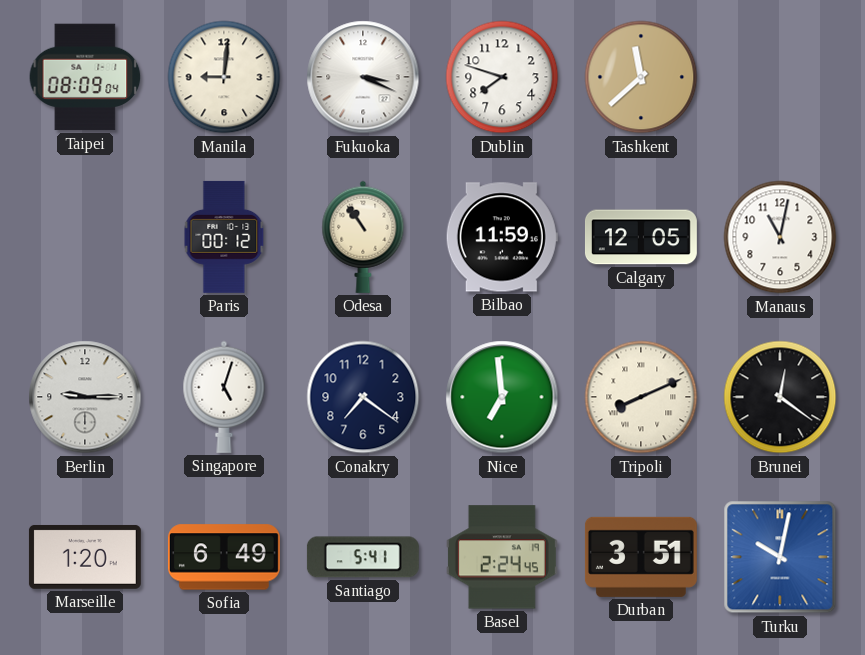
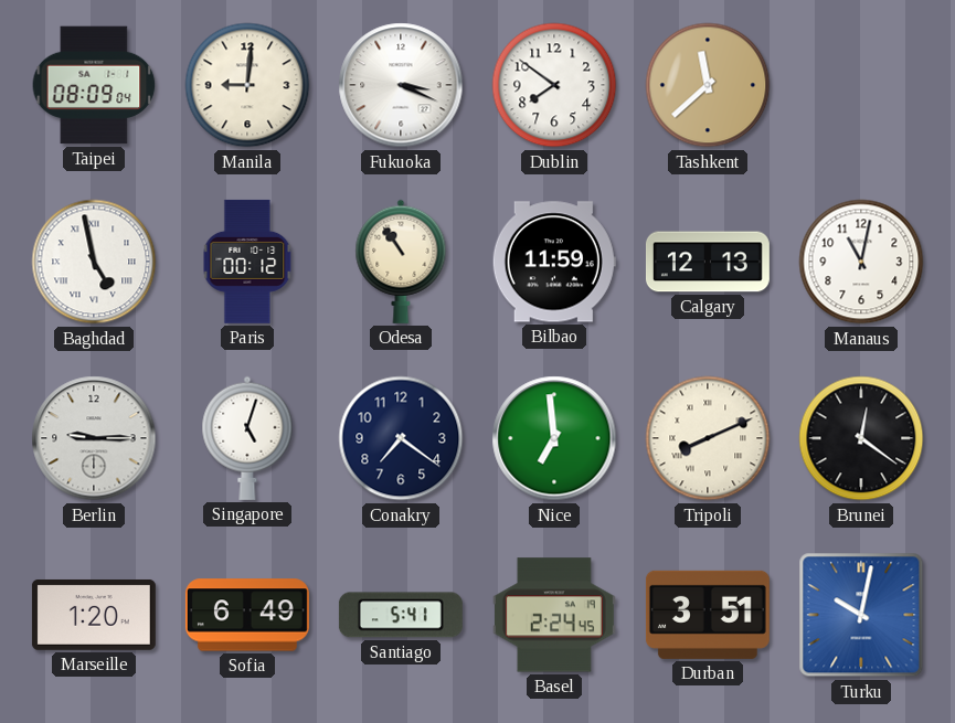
Dublin: 7:48 -> 7:51 (554, 85)
Baghdad: none -> 4:58 (94, 262)
Calgary: 12:05 -> 12:13 (708, 262)
